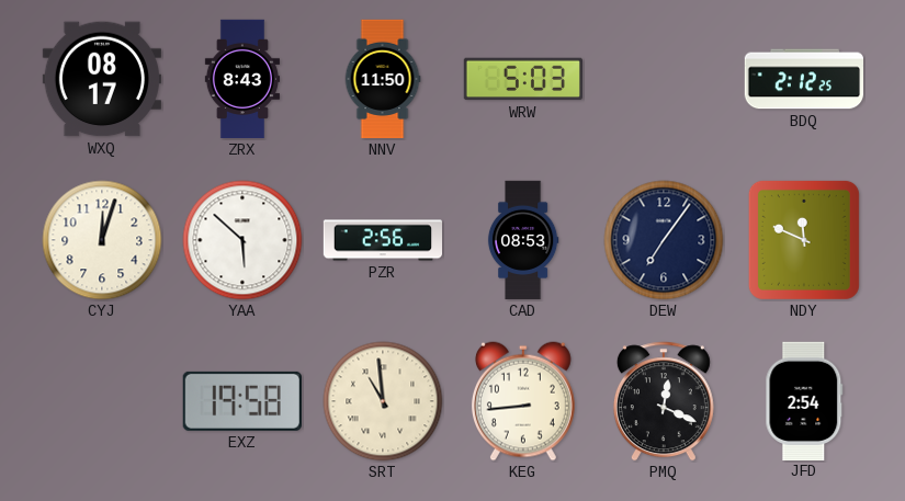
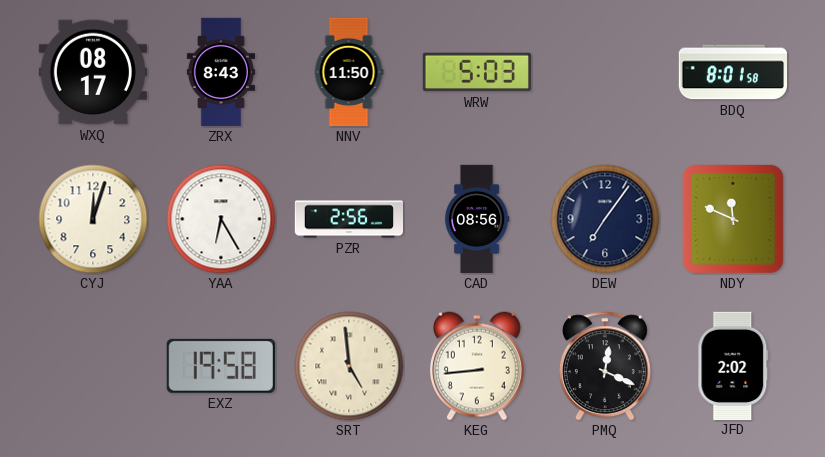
BDQ: 2:12 -> 8:01 (732, 72)
YAA: 5:52 -> 6:25 (221, 219)
CAD: 08:53 -> 08:56 (477, 219)
SRT: 10:59 -> 4:59 (349, 366)
JFD: 2:54 -> 2:02 (733, 365)
